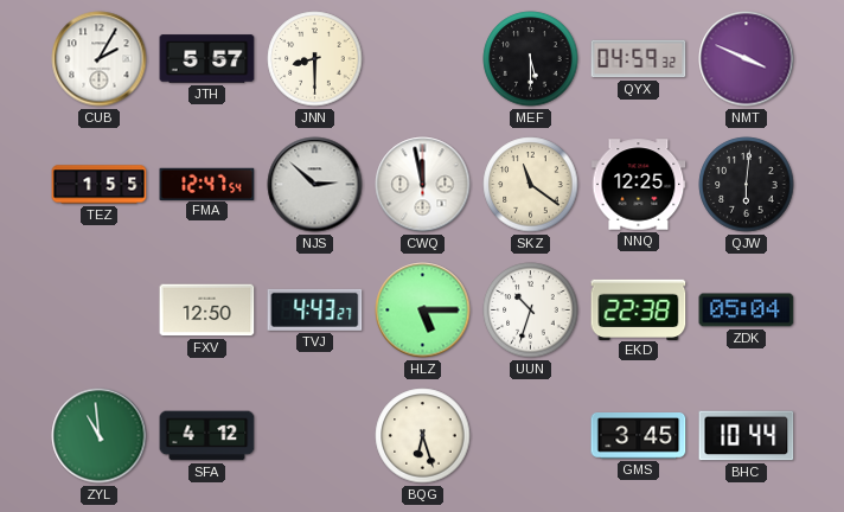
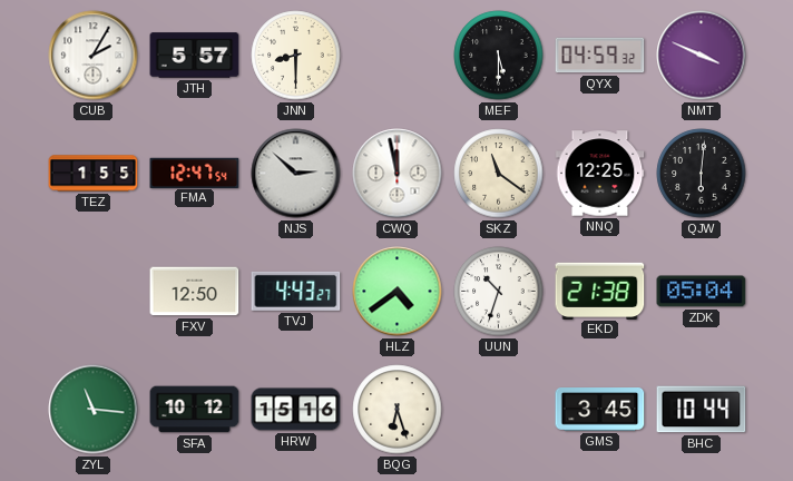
HLZ: 5:15 -> 4:39 (398, 292)
EKD: 22:38 -> 21:38 (600, 291)
ZYL: 10:59 -> 11:16 (94, 410)
SFA: 4:12 -> 10:12 (195, 410)
HRW: none -> 15:16 (296, 410)
